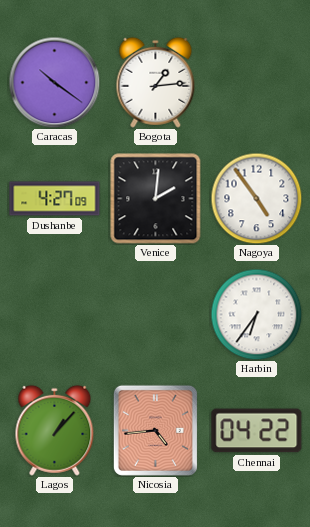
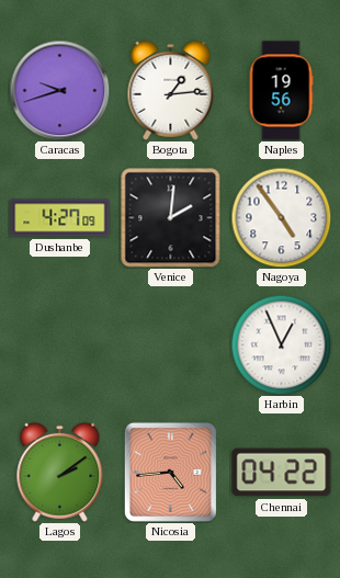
Caracas: 10:21 -> 9:42 (59, 90)
Naples: none -> 19:56 (281, 91)
Harbin: 6:36 -> 12:56 (281, 344)
Lagos: 1:07 -> 2:09 (60, 472)
